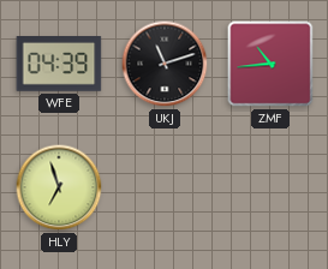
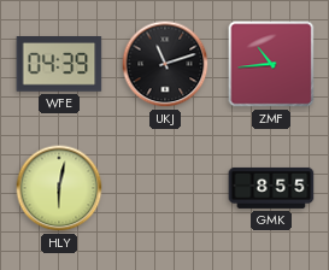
HLY: 6:57 -> 6:02 (59, 188)
GMK: none -> 8:55 (271, 188)
